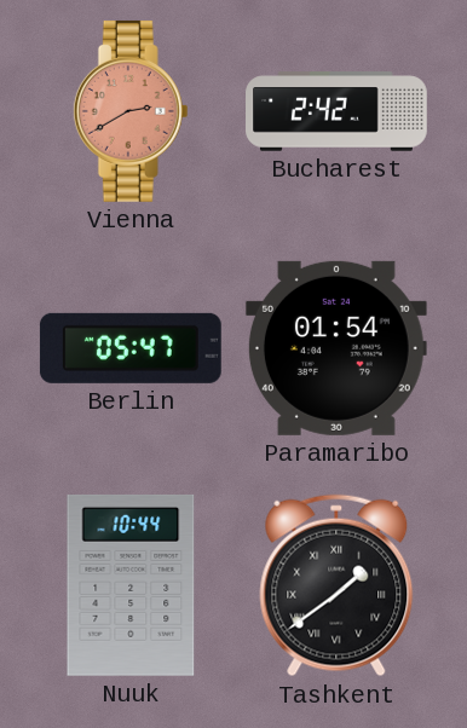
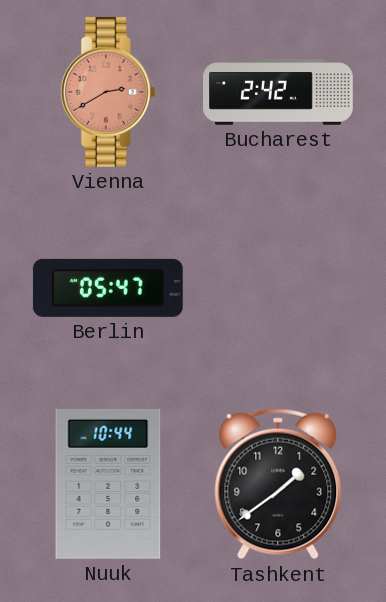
Paramaribo: 01:54 -> none (336, 348)
Tashkent numerals: Roman -> Arabic (278, 484)
